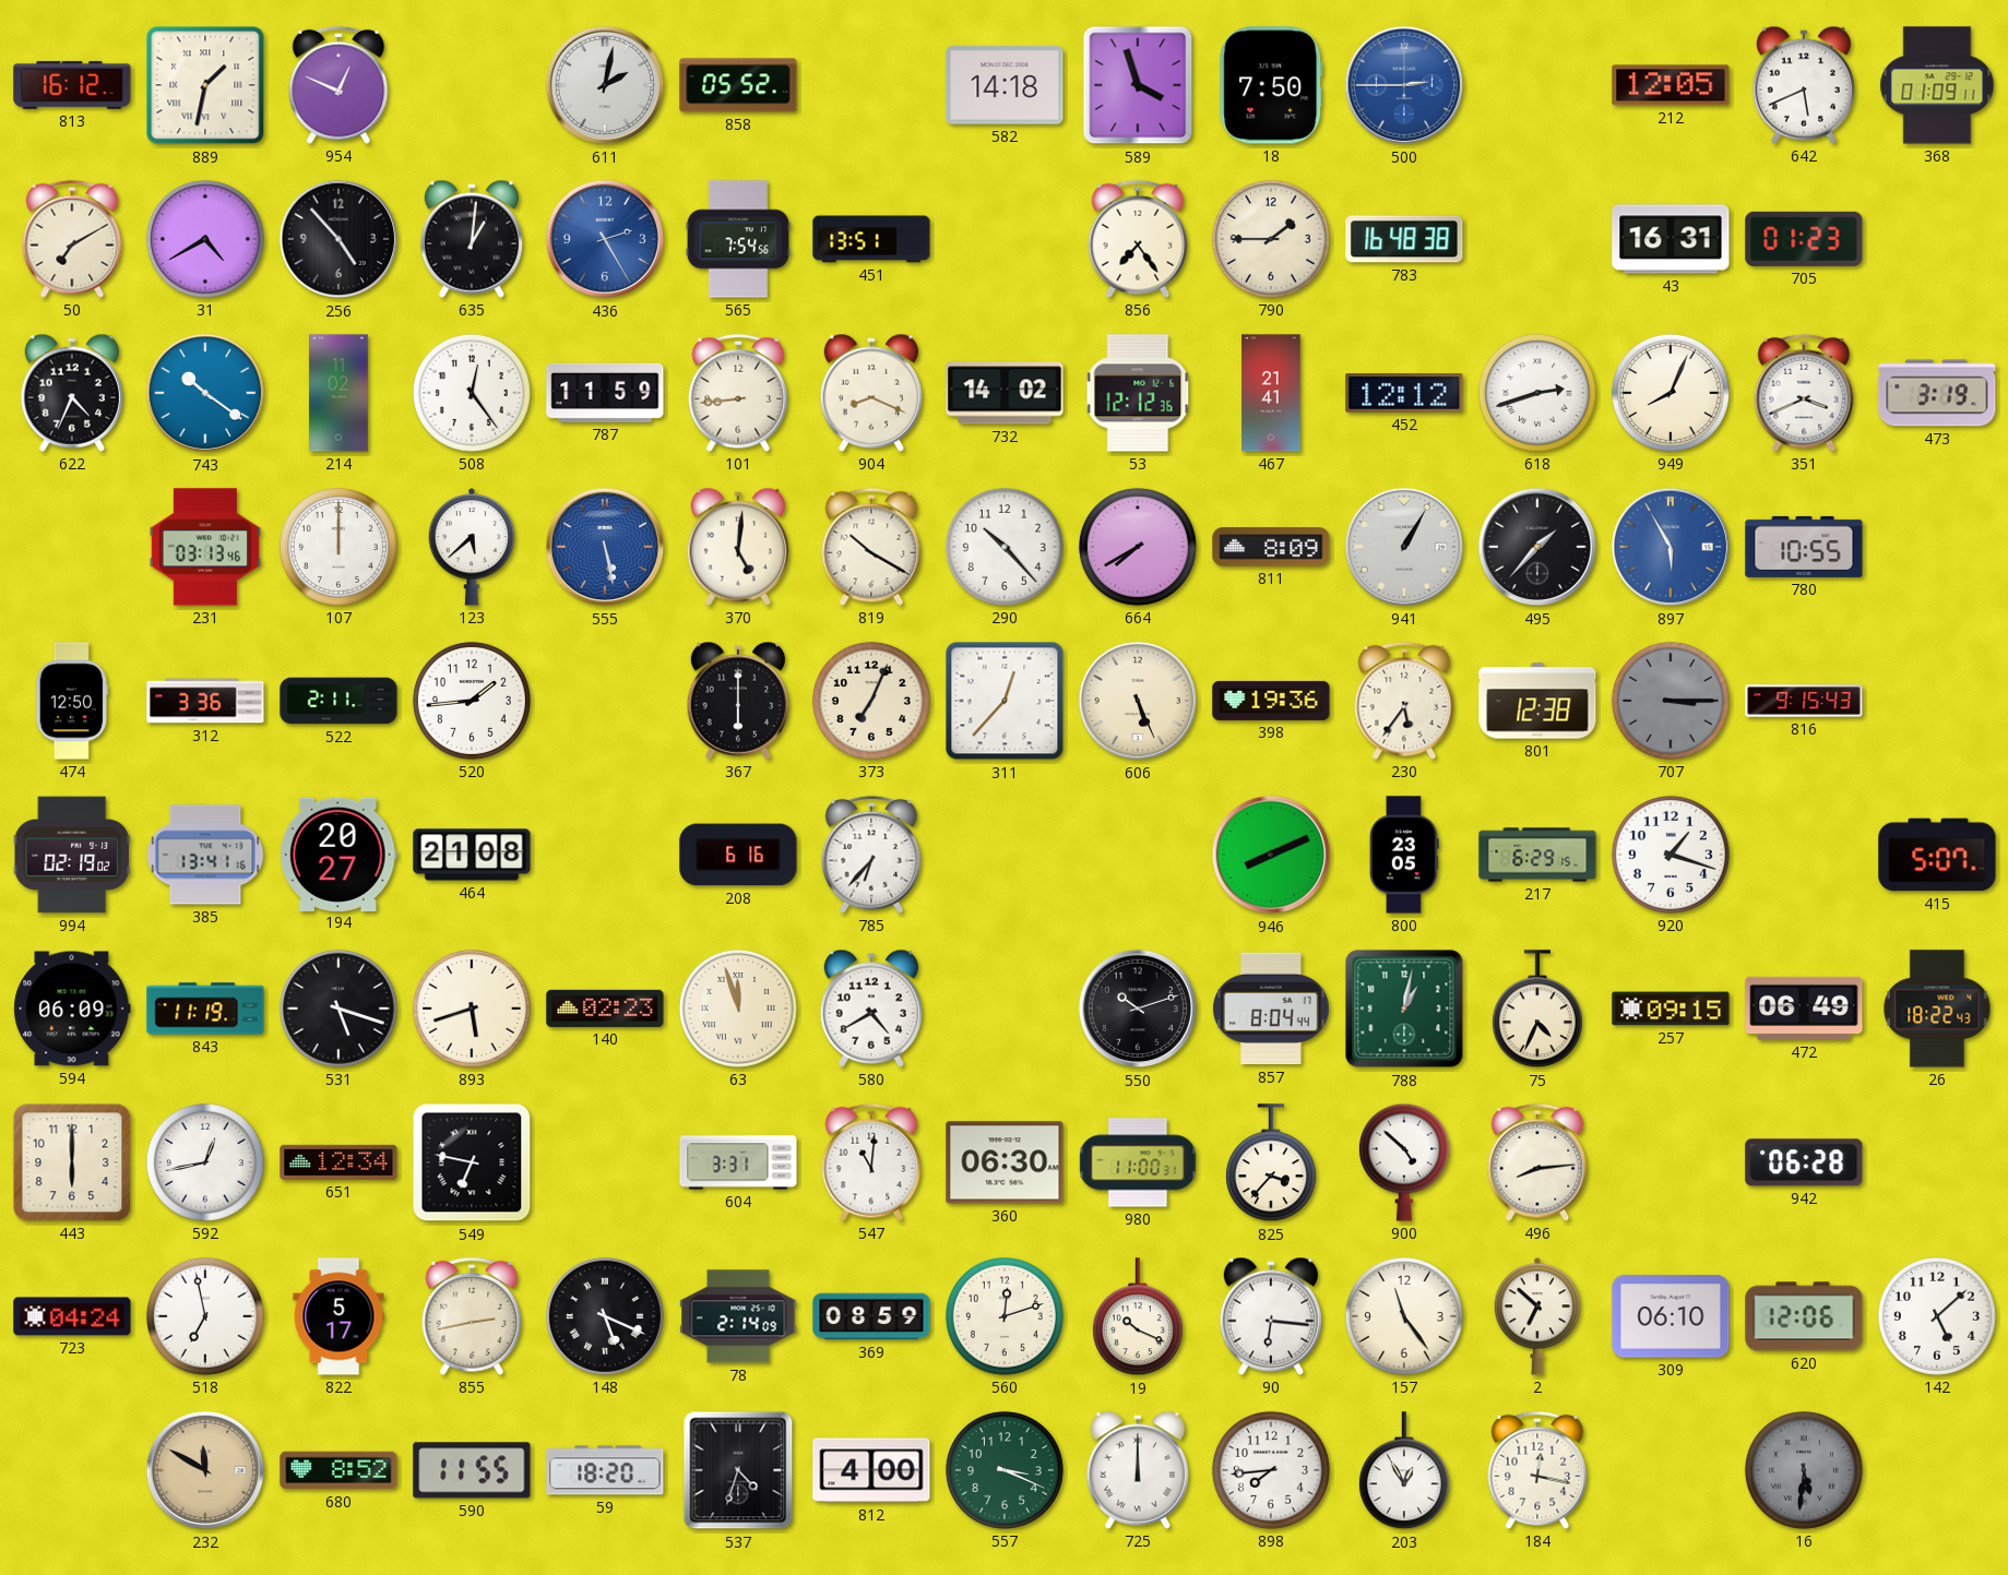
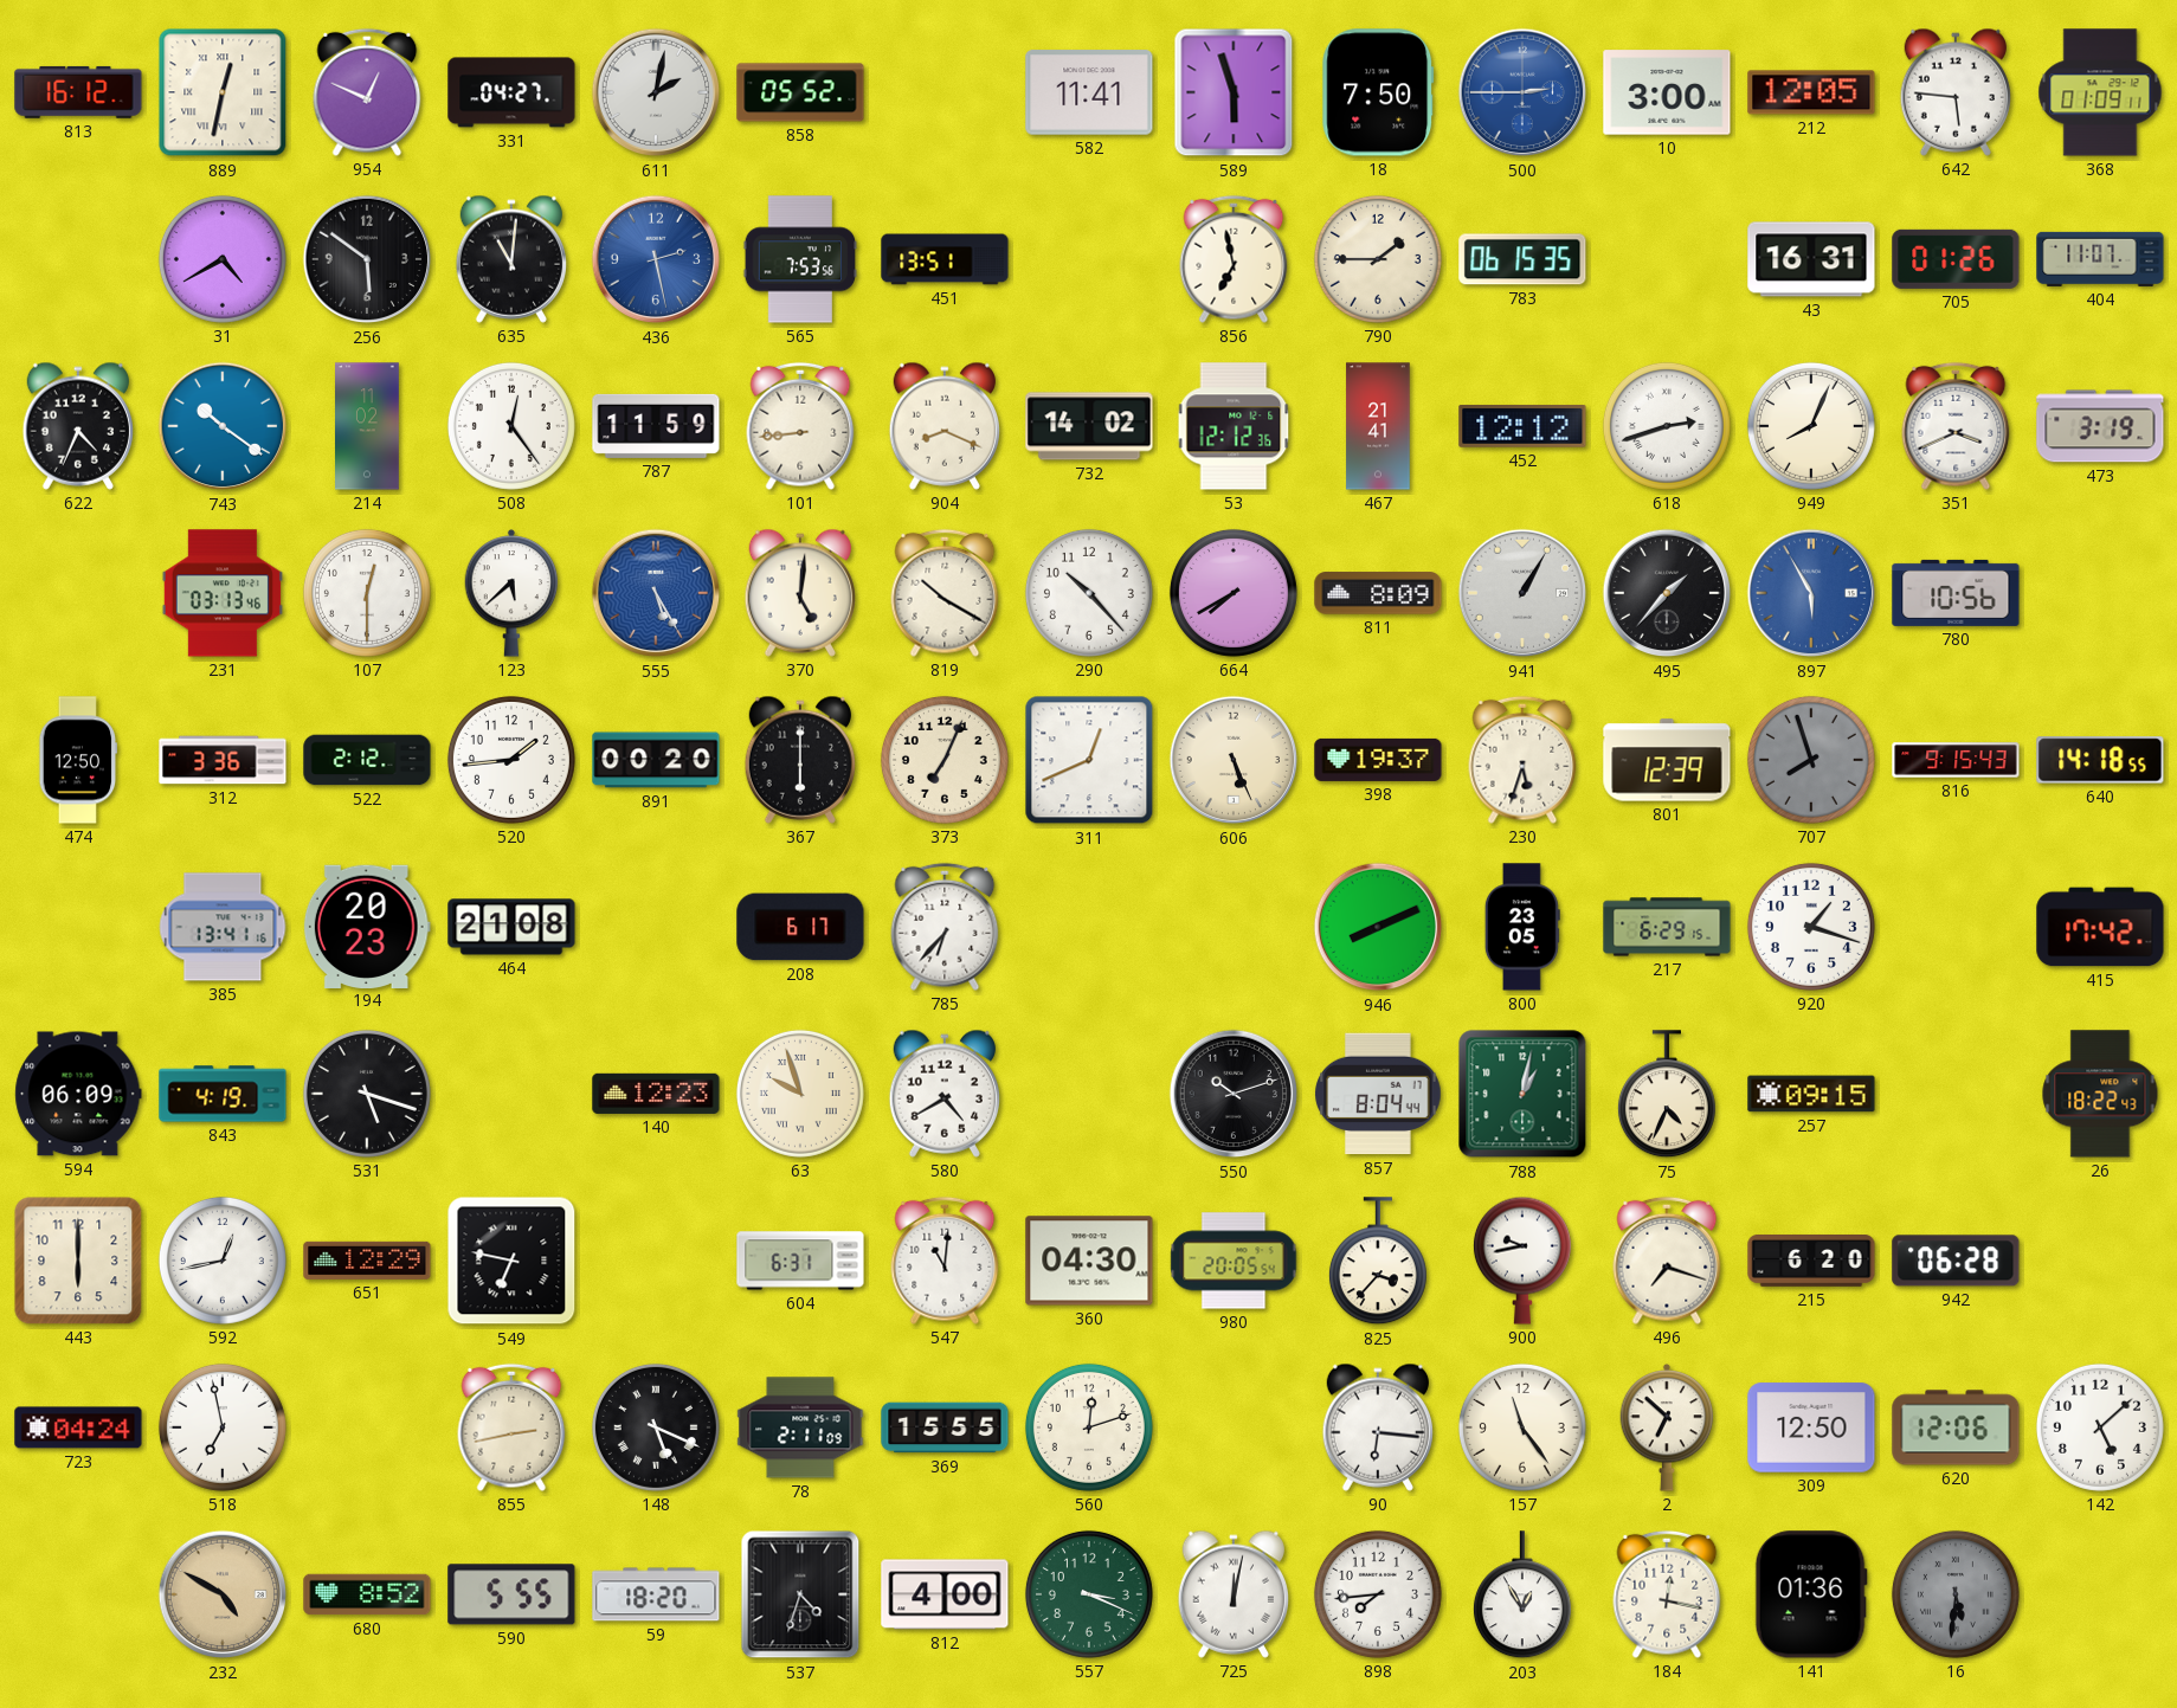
889: 1:32 -> 12:32 (223, 92)
331: none -> 04:27 (511, 92)
582: 14:18 -> 11:41 (1089, 92)
589: 3:57 -> 5:57 (1234, 92)
10: none -> 3:00 (1667, 92)
642: 5:41 -> 5:46 (1954, 92)
50: 7:10 -> none (72, 239)
256: 4:53 -> 5:51 (367, 259)
635: 1:01 -> 11:01 (510, 259)
436: 2:25 -> 2:28 (656, 259)
565: 7:54 -> 7:53 (800, 259)
856: 7:24 -> 6:58 (1234, 259)
783: 16:48 -> 06:15 (1522, 259)
705: 01:23 -> 01:26 (1956, 259)
404: none -> 11:07 (2100, 259)
107: 12:00 -> 12:30 (367, 593)
555: 5:28 -> 5:25 (656, 593)
780: 10:55 -> 10:56 (1956, 593)
522: 2:11 -> 2:12 (367, 760)
891: none -> 00:20 (656, 760)
311: 12:37 -> 12:41 (1089, 760)
398: 19:36 -> 19:37 (1378, 760)
230: 5:36 -> 5:33 (1522, 760)
801: 12:38 -> 12:39 (1667, 760)
707: 3:15 -> 7:57 (1811, 760)
640: none -> 14:18 (2100, 760)
994: 02:19 -> none (71, 855)
194: 20:27 -> 20:23 (367, 926)
208: 6:16 -> 6:17 (800, 927)
415: 5:07 -> 17:42 (2100, 927)
843: 11:19 -> 4:19 (223, 1094)
893: 5:42 -> none (472, 1009)
140: 02:23 -> 12:23 (656, 1094)
63: 11:57 -> 9:57 (800, 1094)
472: 06:49 -> none (1804, 1009)
651: 12:34 -> 12:29 (367, 1261)
604: 3:31 -> 6:31 (800, 1261)
360: 06:30 -> 04:30 (1089, 1261)
980: 11:00 -> 20:05 (1234, 1261)
900: 4:52 -> 9:43 (1522, 1261)
496: 8:14 -> 7:18 (1667, 1261)
215: none -> 6:20 (1811, 1261)
822: 5:17 -> none (338, 1316)
78: 2:14 -> 2:11 (800, 1427)
369: 08:59 -> 15:55 (945, 1427)
19: 10:19 -> none (1138, 1317)
309: 06:10 -> 12:50 (1811, 1427)
232: 11:50 -> 4:50 (223, 1594)
590: 11:55 -> 5:55 (511, 1594)
725: 12:00 -> 12:02 (1232, 1594)
141: none -> 01:36 (1811, 1594)
